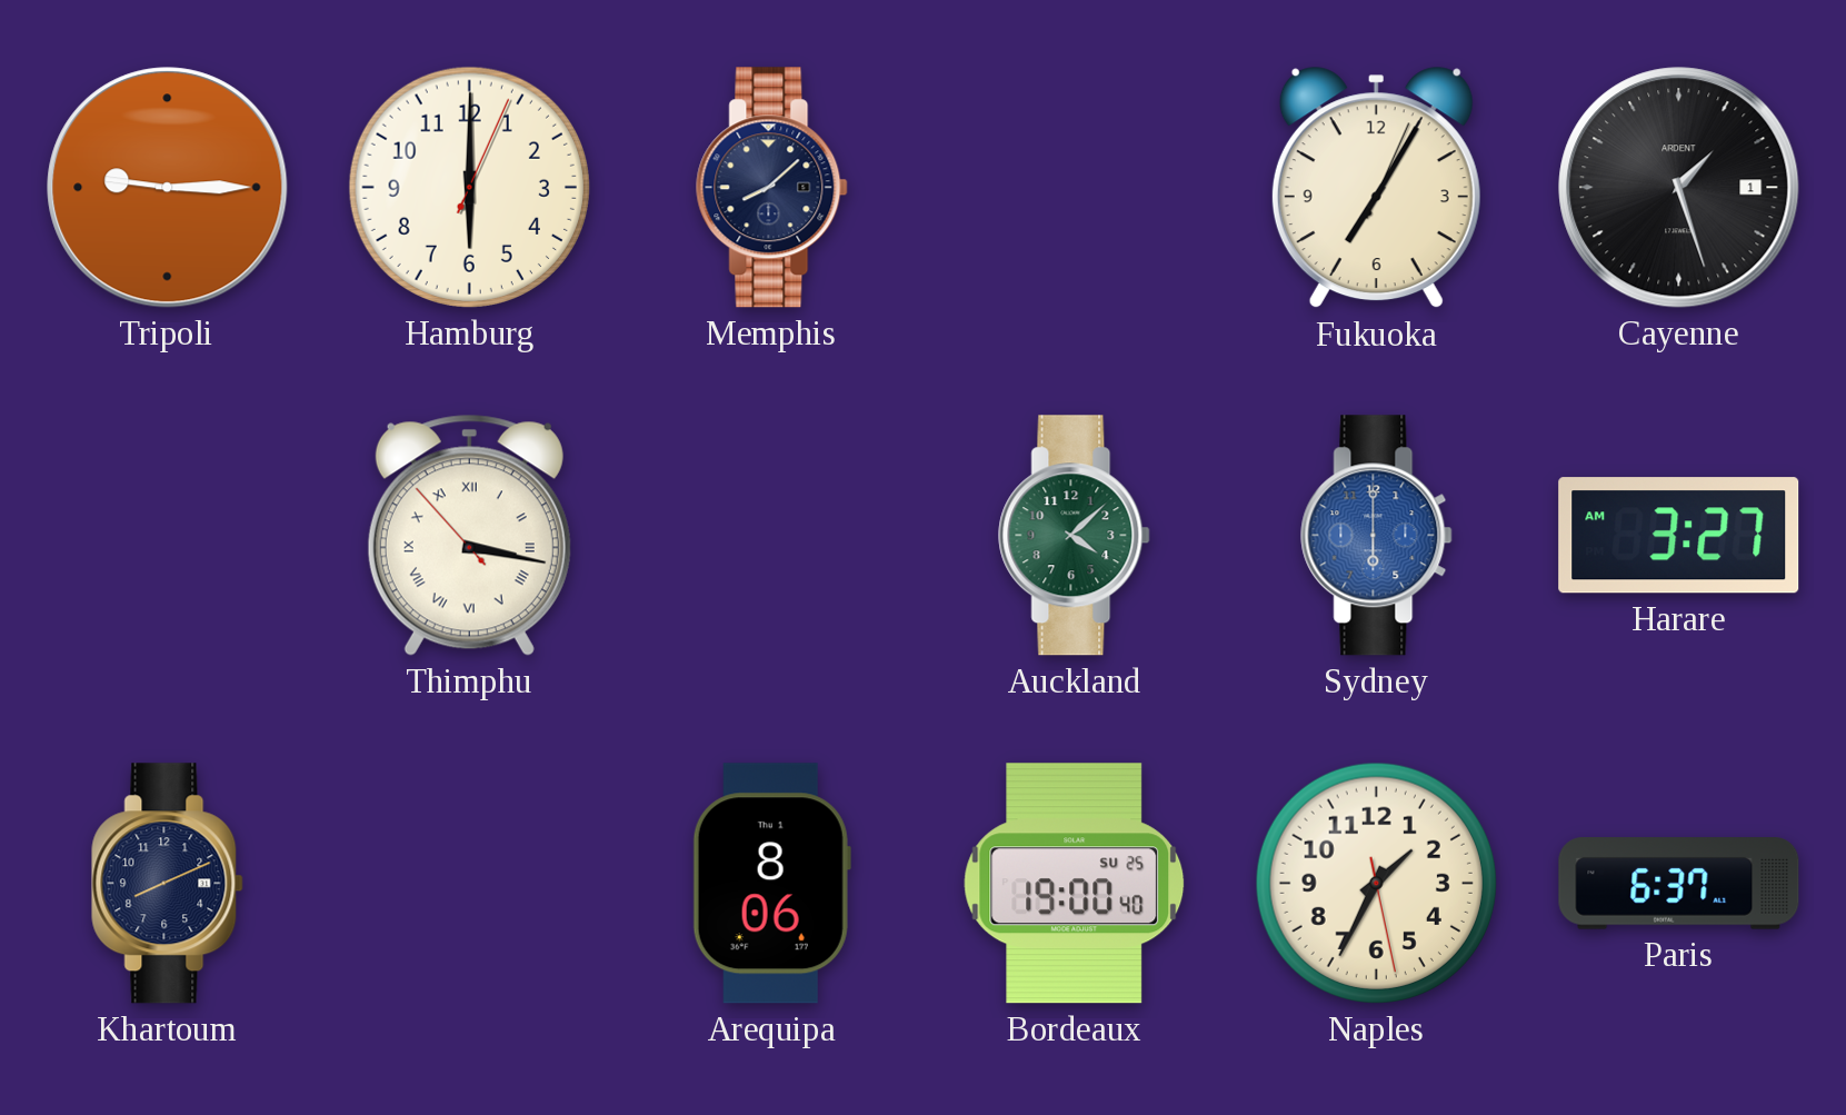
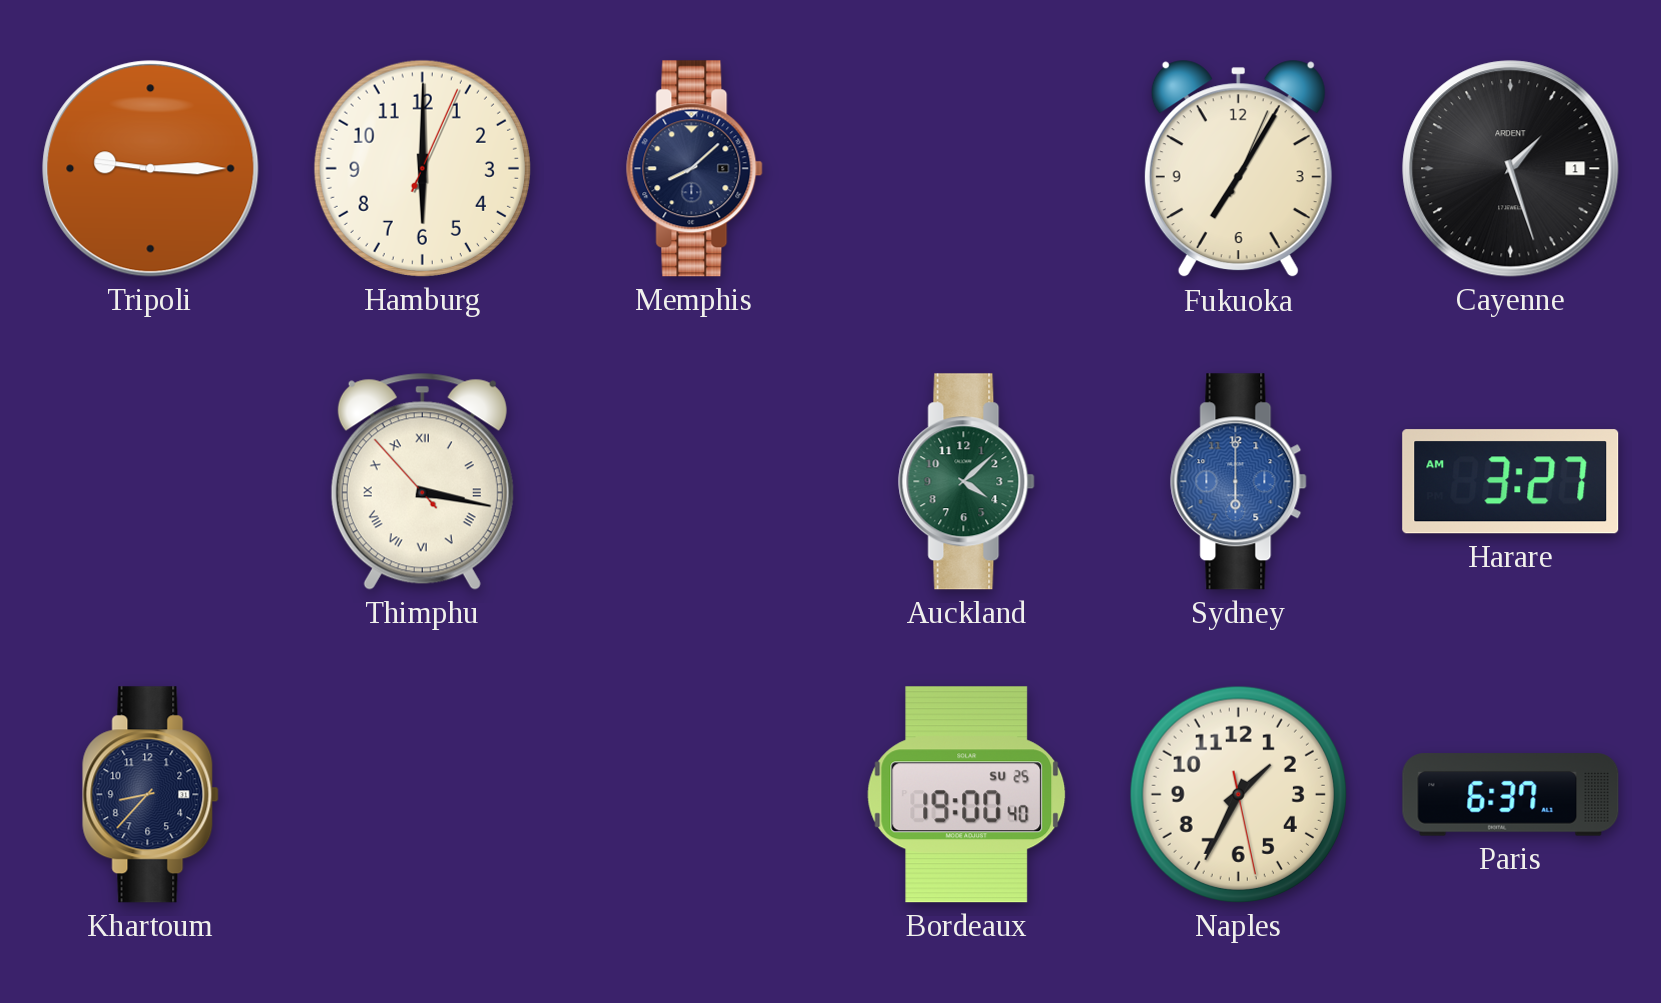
Khartoum: 8:11 -> 8:37 (151, 795)
Arequipa: 8:06 -> none (771, 884)
